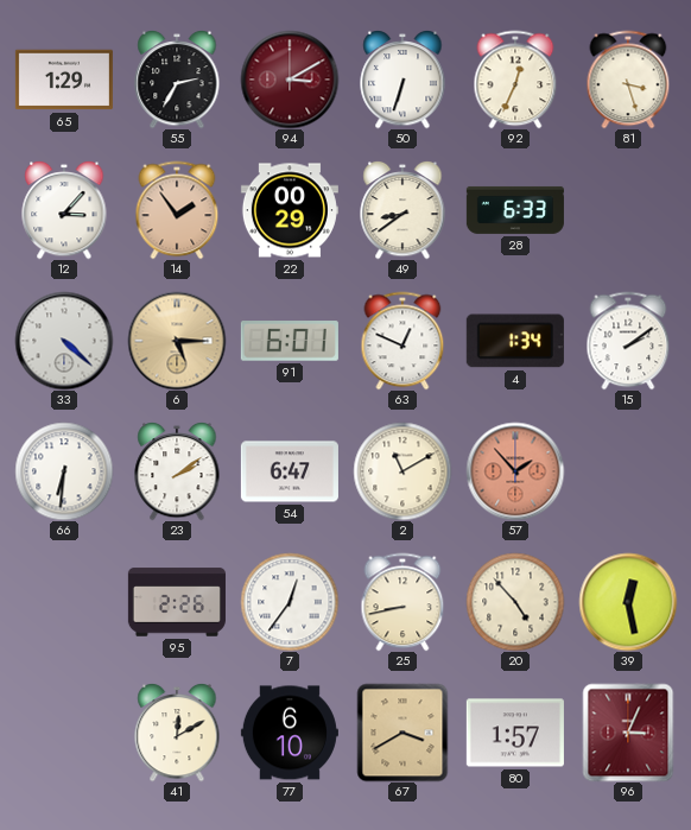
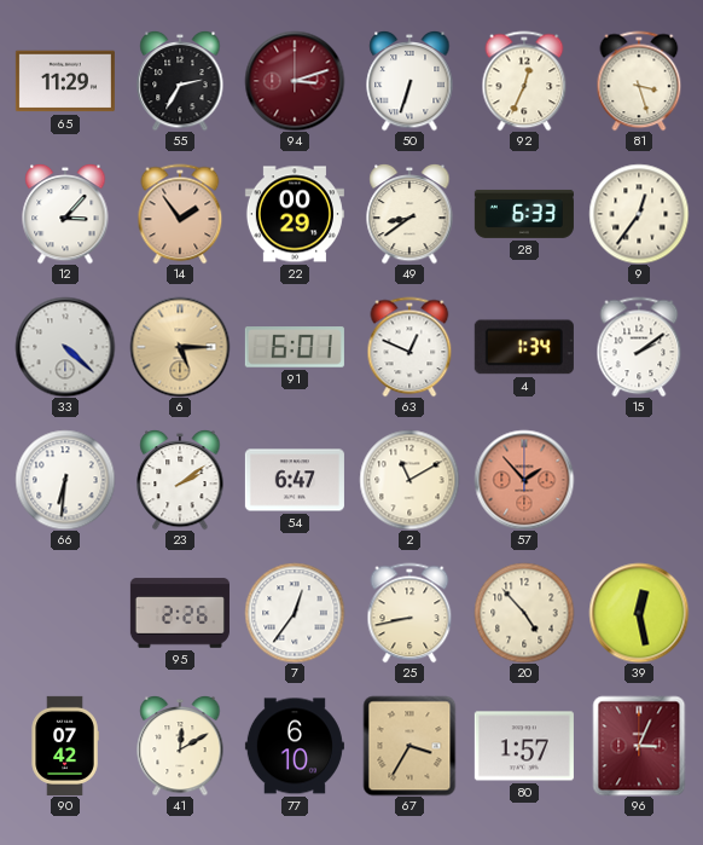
65: 1:29 -> 11:29 (65, 81)
94: 3:10 -> 3:12 (295, 81)
9: none -> 12:36 (639, 214)
90: none -> 07:42 (65, 746)
67: 3:40 -> 3:35 (409, 746)
